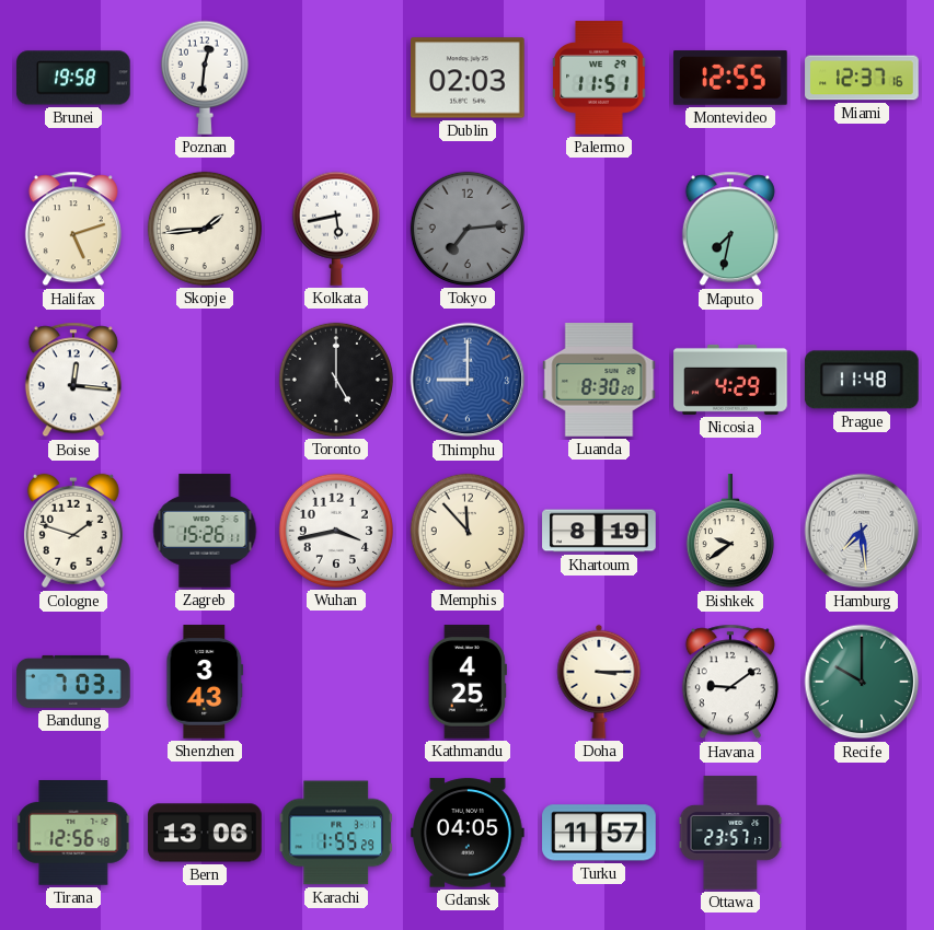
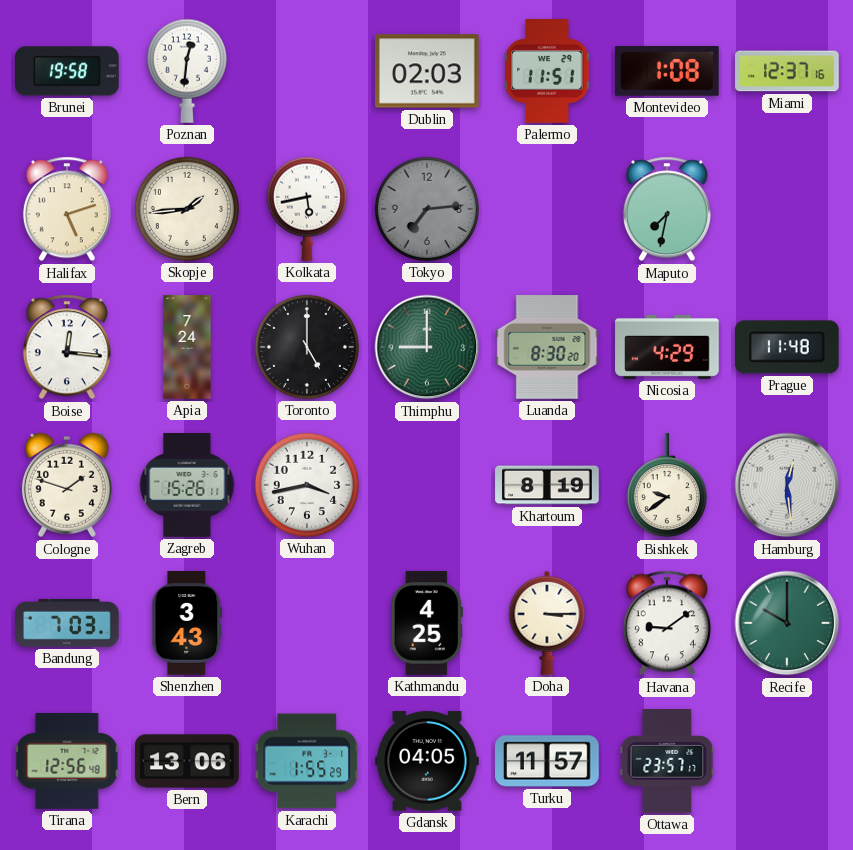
Montevideo: 12:55 -> 1:08 (667, 71)
Apia: none -> 7:24 (187, 347)
Thimphu dial: blue -> green (427, 347)
Memphis: 11:53 -> none (468, 531)
Hamburg: 7:29 -> 12:29 (787, 485)
